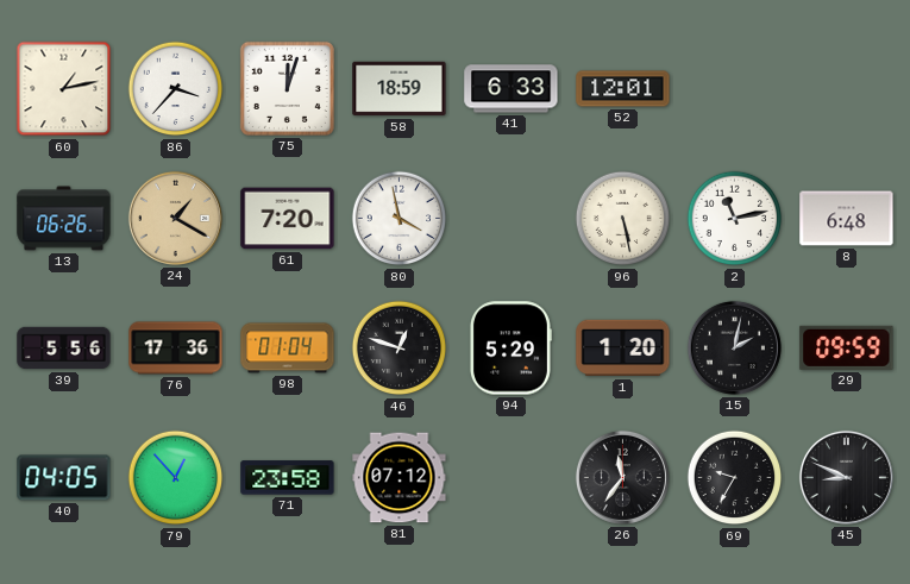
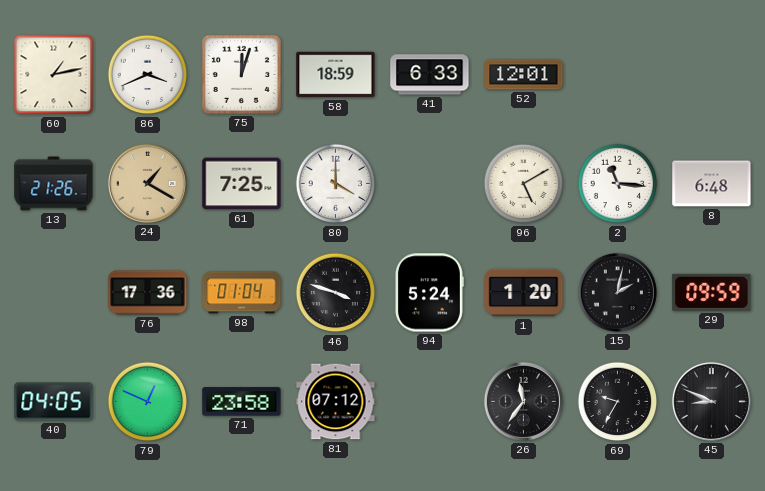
86: 3:37 -> 3:41 (148, 75)
13: 06:26 -> 21:26 (54, 184)
61: 7:20 -> 7:25 (242, 184)
80: 3:58 -> 4:00 (336, 184)
96: 5:28 -> 5:10 (524, 184)
2: 11:13 -> 11:16 (618, 184)
39: 5:56 -> none (64, 348)
46: 12:48 -> 3:48 (336, 293)
94: 5:29 -> 5:24 (429, 293)
79: 12:53 -> 12:49 (148, 402)
